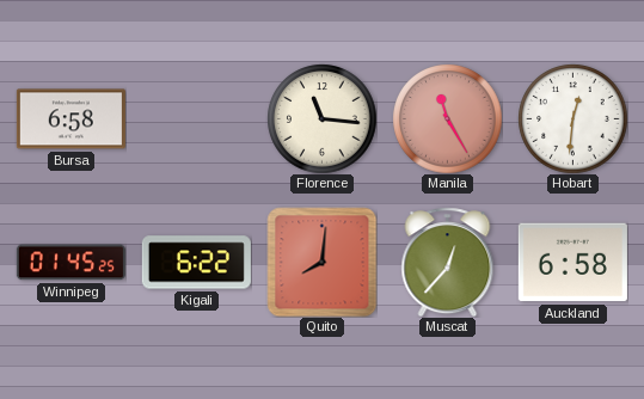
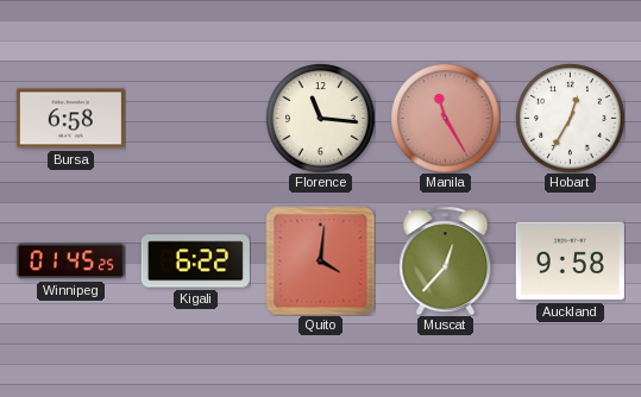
Hobart: 12:31 -> 12:35 (570, 118)
Quito: 8:01 -> 4:01 (320, 260)
Auckland: 6:58 -> 9:58 (570, 261)
